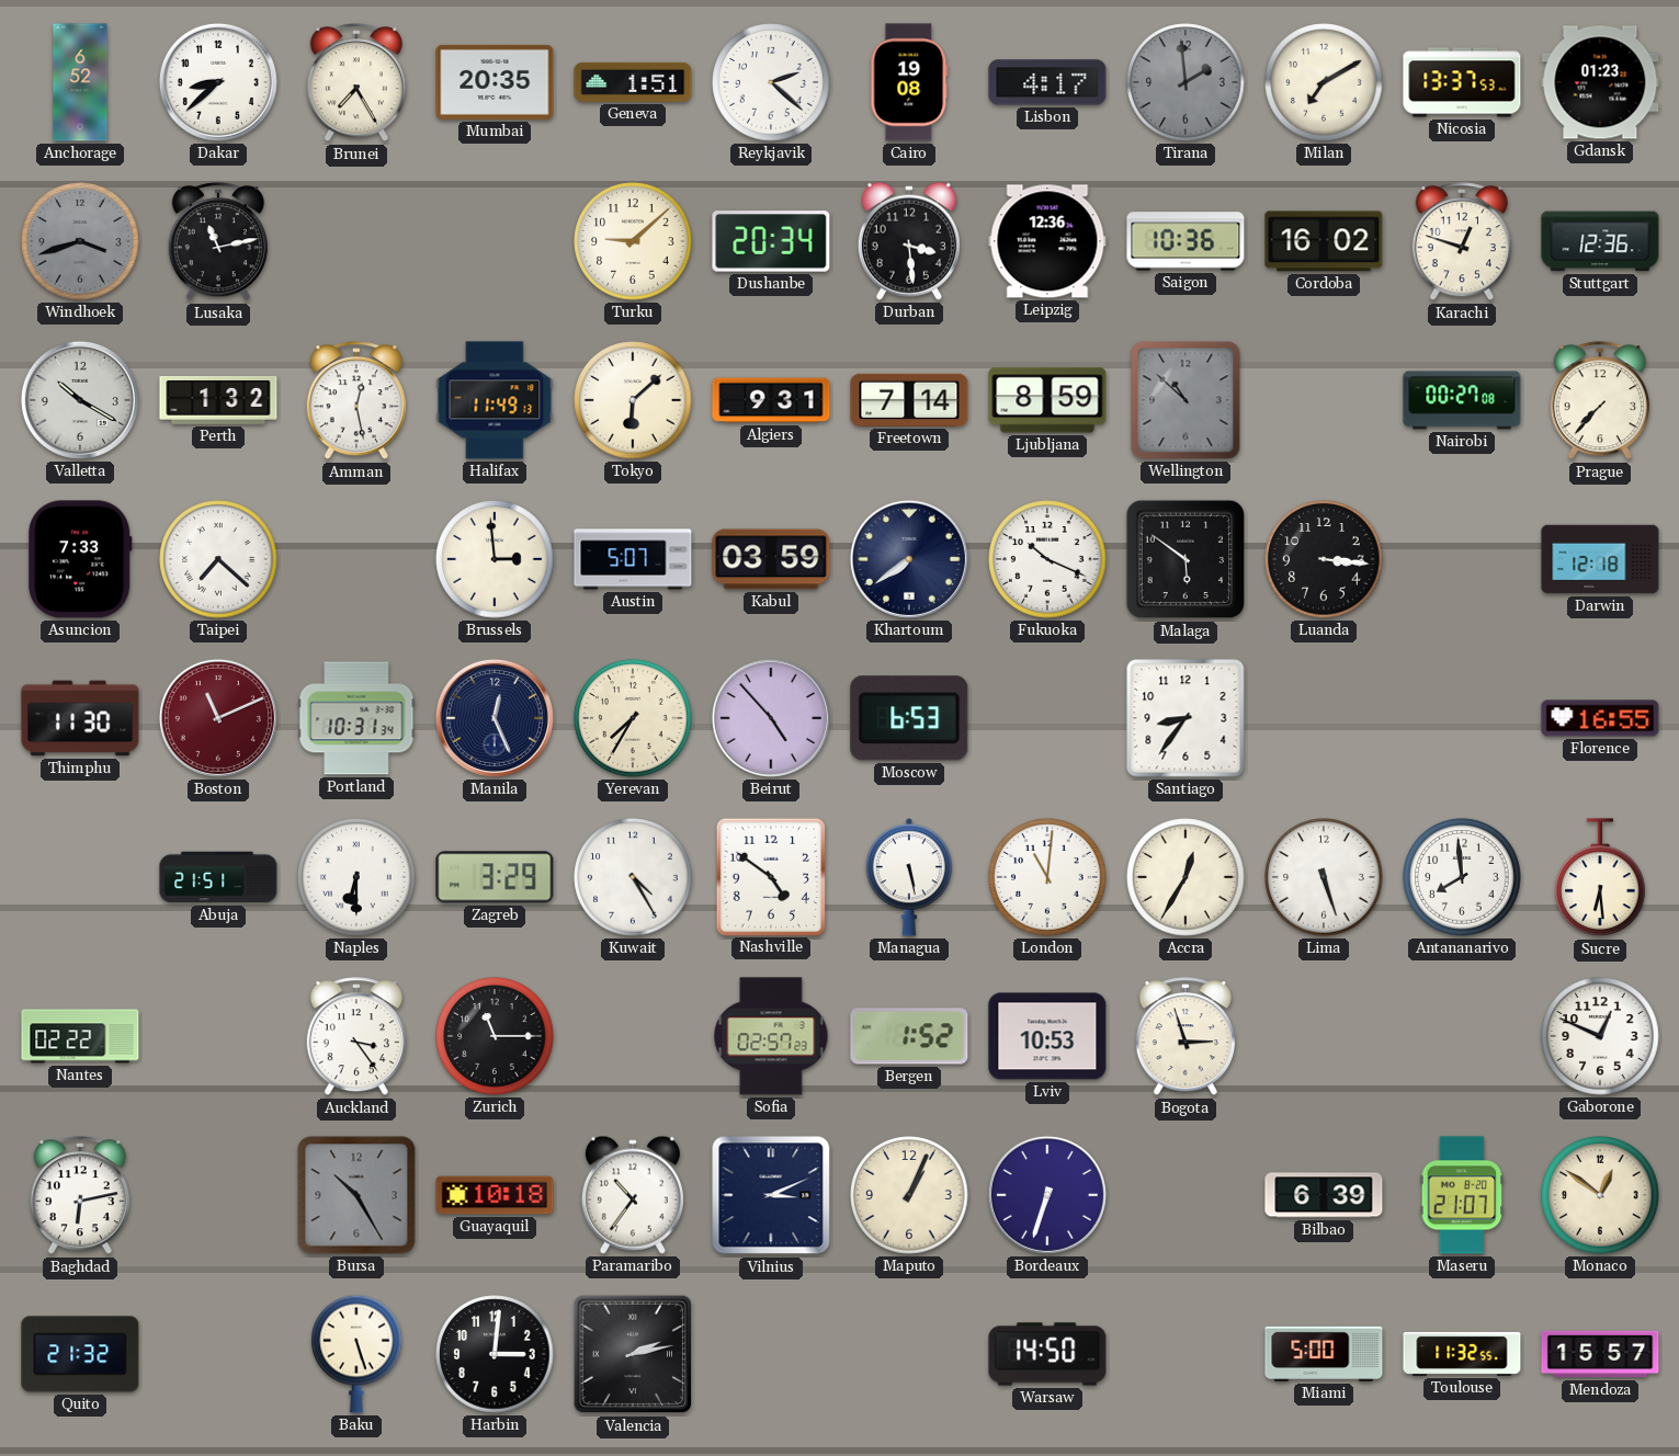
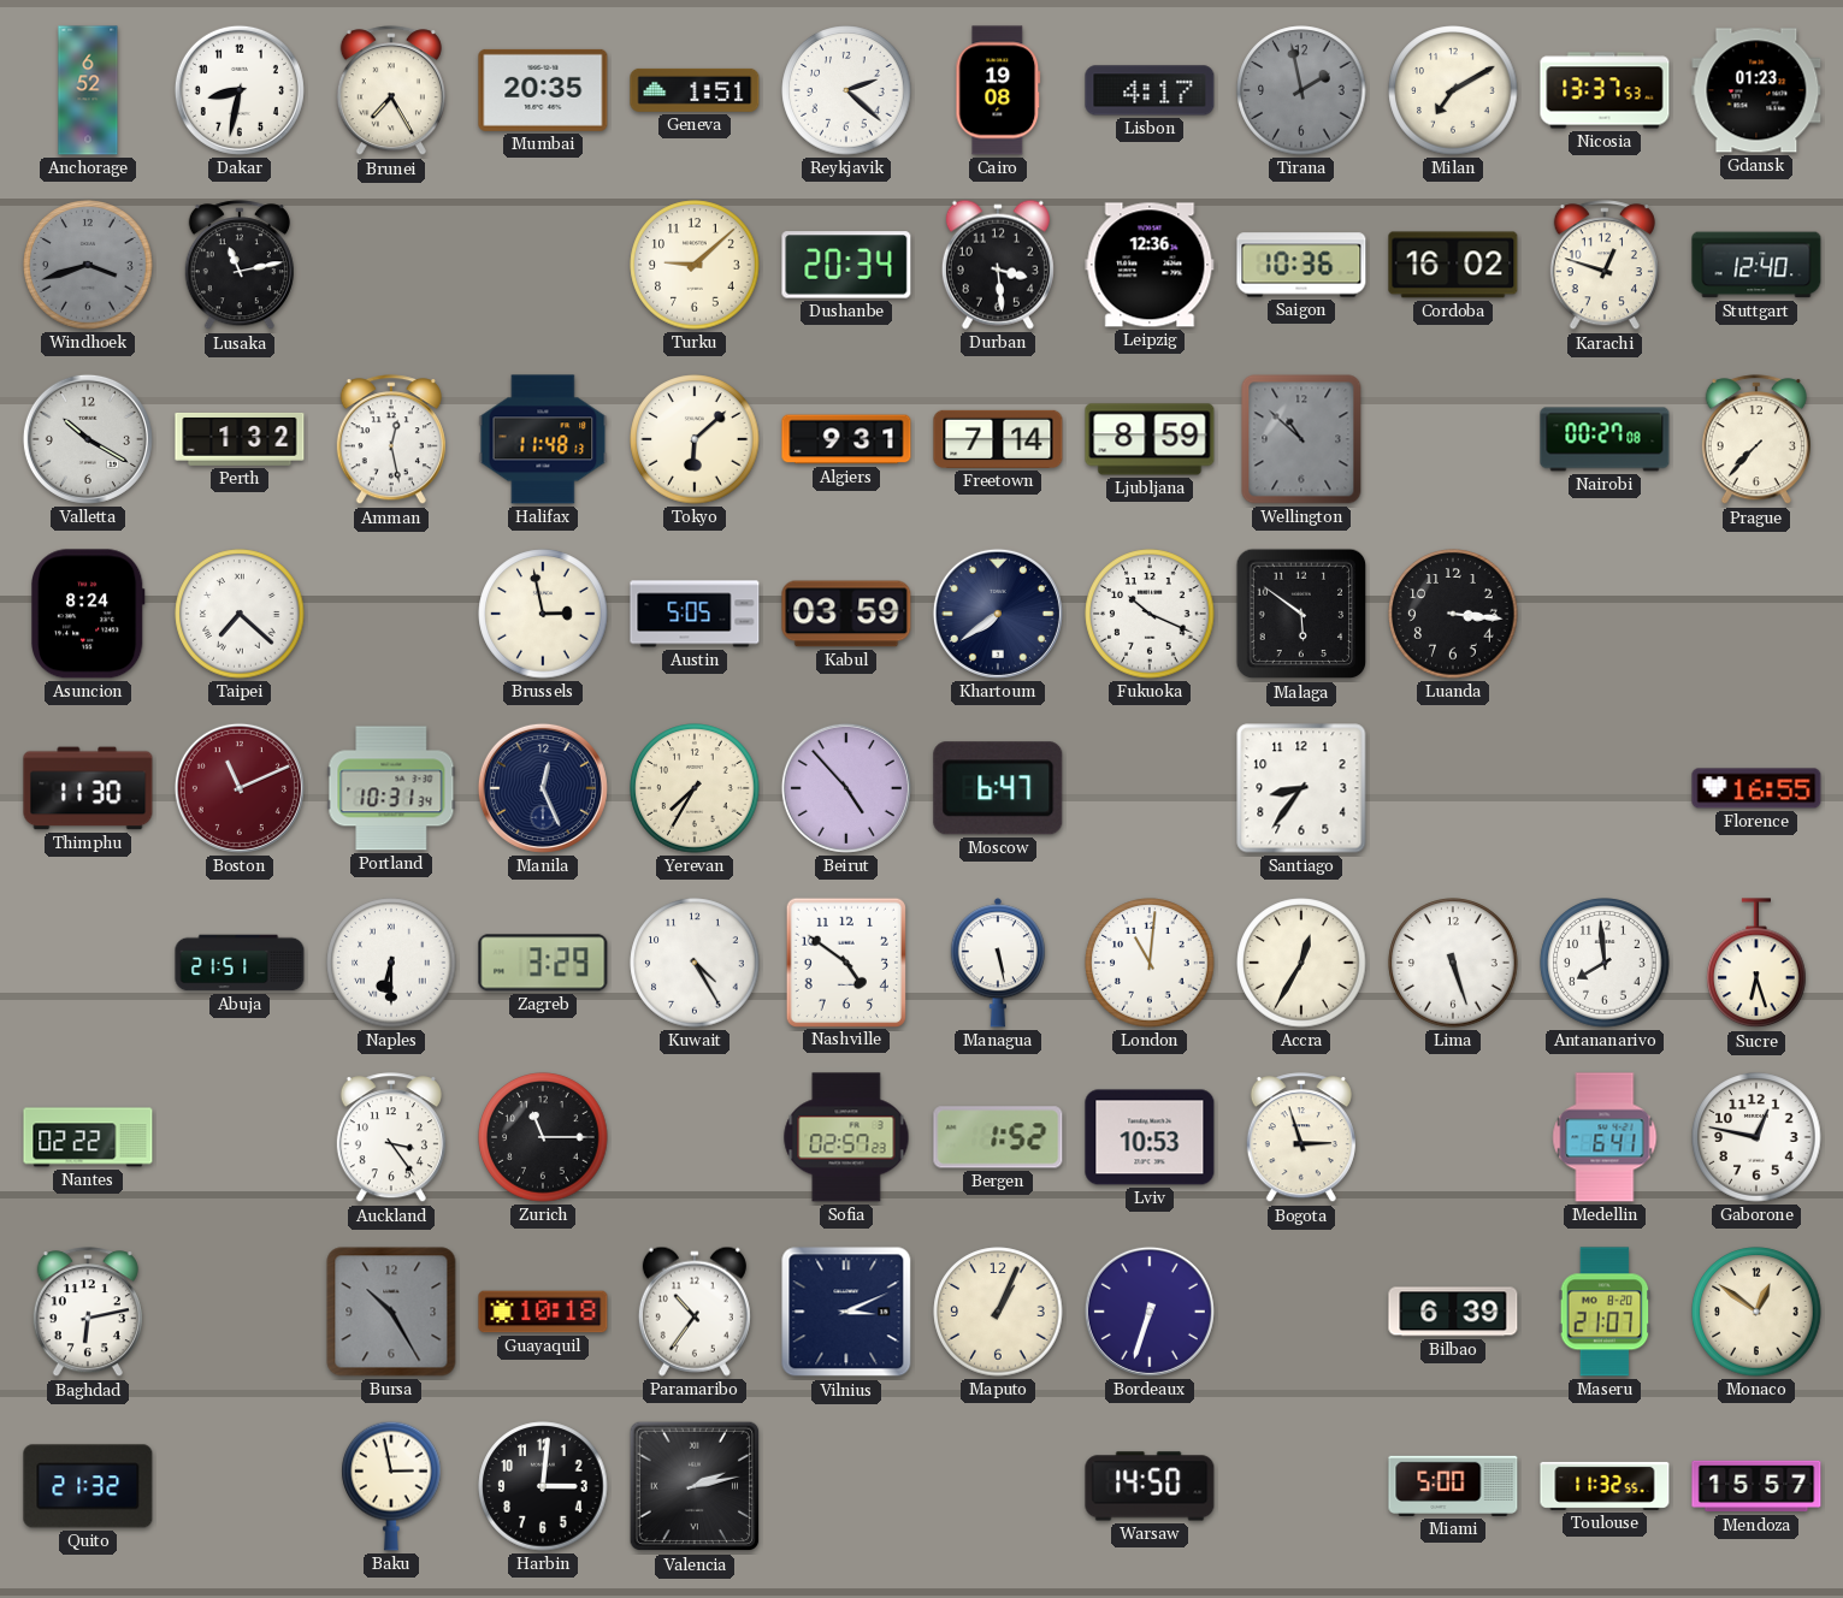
Dakar: 8:38 -> 8:32 (240, 90)
Tirana: 1:59 -> 1:58 (1301, 90)
Stuttgart: 12:36 -> 12:40 (1756, 265)
Halifax: 11:49 -> 11:48 (543, 439)
Asuncion: 7:33 -> 8:24 (89, 614)
Brussels: 2:59 -> 2:58 (543, 614)
Austin: 5:07 -> 5:05 (695, 614)
Darwin: 12:18 -> none (1600, 559)
Moscow: 6:53 -> 6:47 (998, 788)
Sucre: 6:29 -> 6:27 (1756, 964)
Medellin: none -> 6:41 (1605, 1137)
Gaborone: 12:49 -> 12:47 (1756, 1137)
Baku: 5:27 -> 2:58 (391, 1486)
